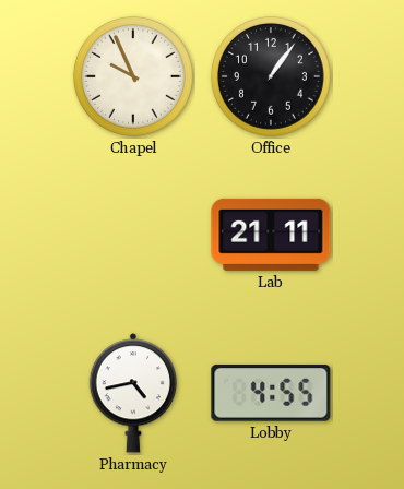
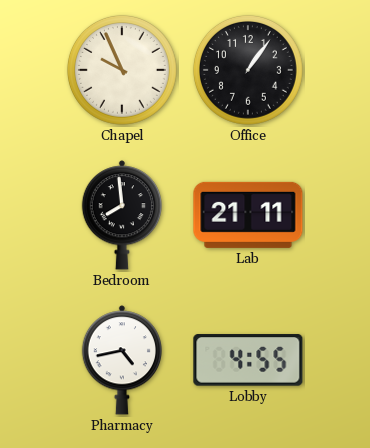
Bedroom: none -> 7:59 (121, 215)
